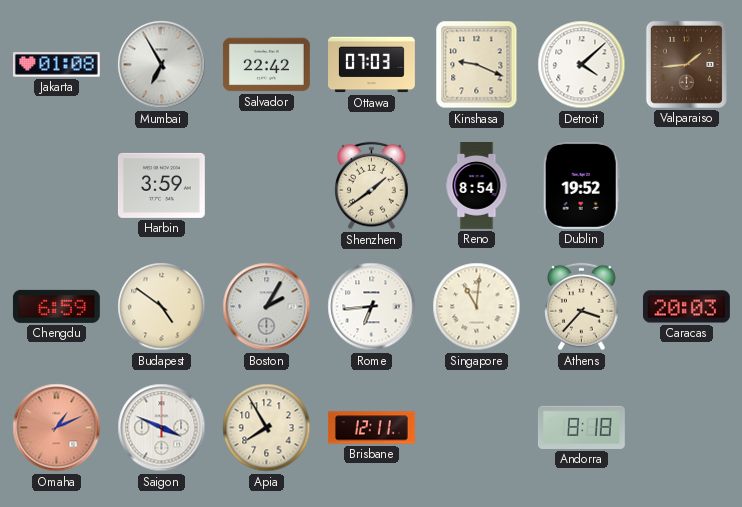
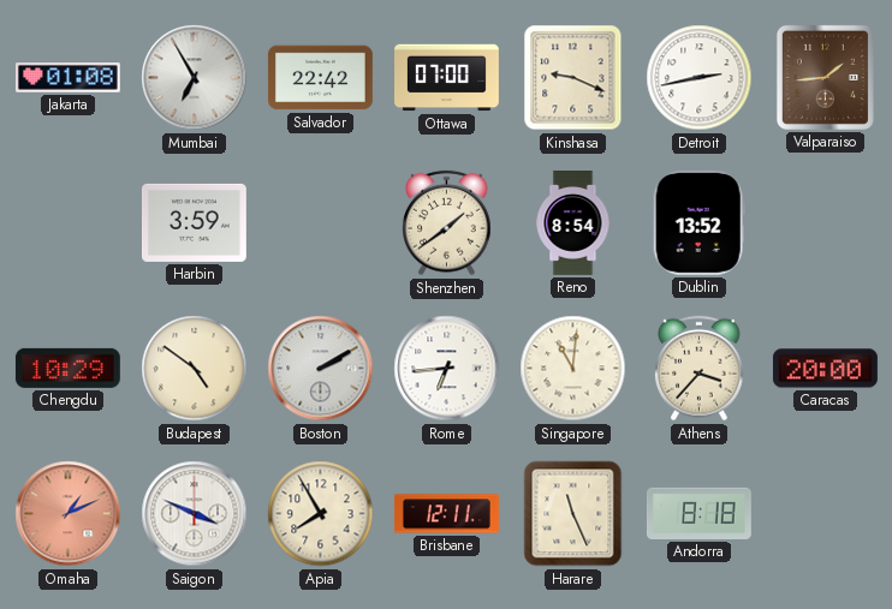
Ottawa: 07:03 -> 07:00 (447, 78)
Detroit: 4:08 -> 2:43 (700, 78)
Dublin: 19:52 -> 13:52 (698, 222)
Chengdu: 6:59 -> 10:29 (67, 368)
Boston: 2:05 -> 2:10 (321, 369)
Caracas: 20:03 -> 20:00 (825, 369)
Harare: none -> 11:26 (573, 514)
